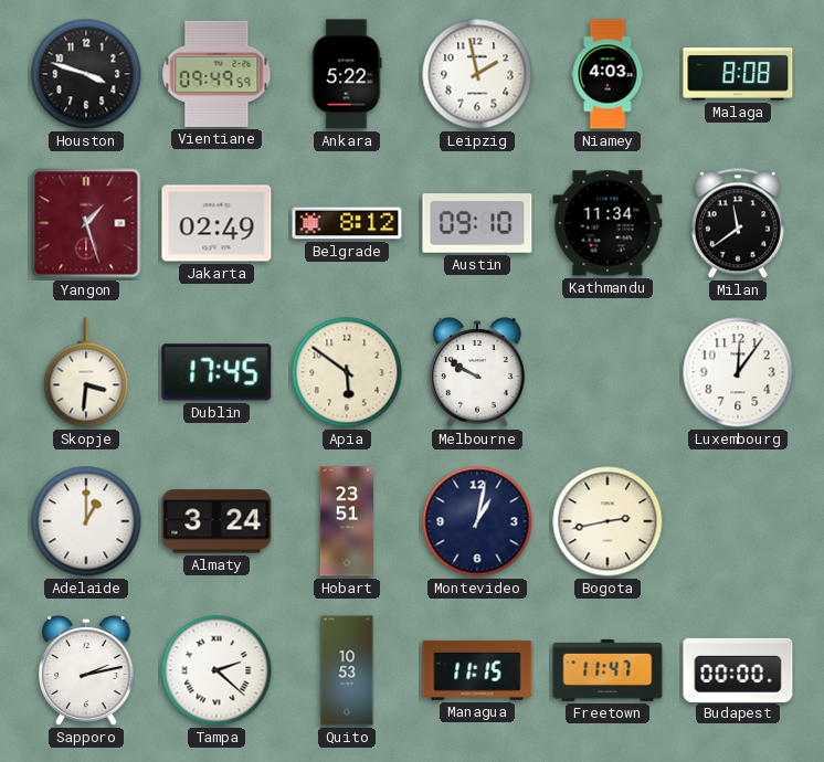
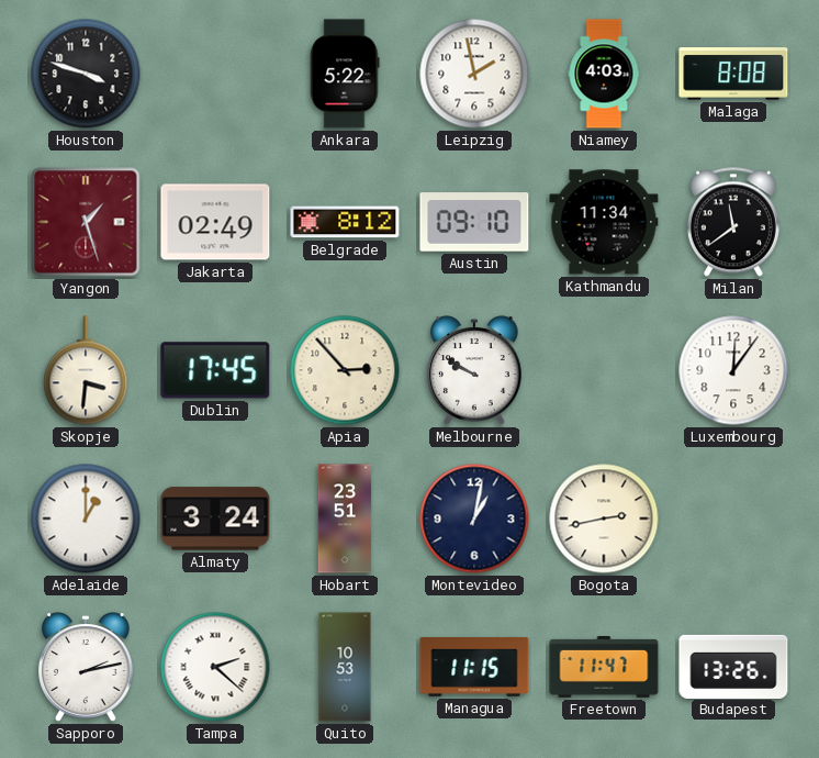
Vientiane: 09:49 -> none (216, 74)
Apia: 5:51 -> 2:53 (345, 370)
Budapest: 00:00 -> 13:26 (733, 666)
